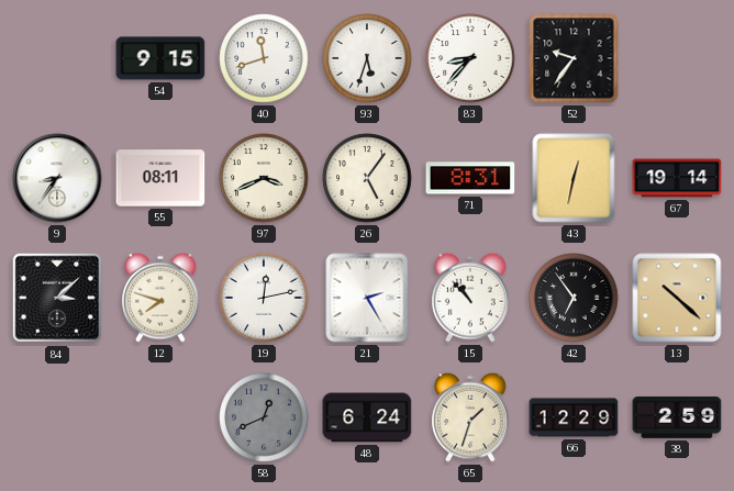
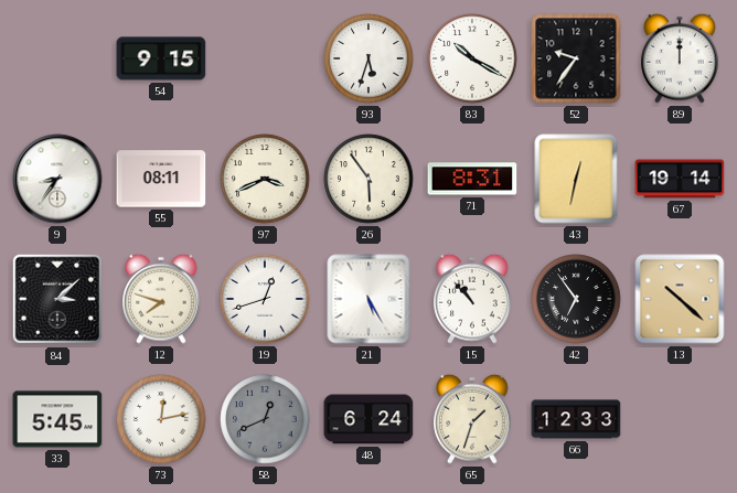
40: 11:42 -> none (264, 58)
83: 8:37 -> 10:20 (472, 58)
89: none -> 12:00 (680, 58)
26: 5:06 -> 5:54 (368, 179)
19: 12:13 -> 12:42 (265, 299)
21: 2:25 -> 5:25 (368, 299)
33: none -> 5:45 (57, 419)
73: none -> 12:13 (161, 419)
66: 12:29 -> 12:33 (576, 419)
38: 2:59 -> none (677, 417)
